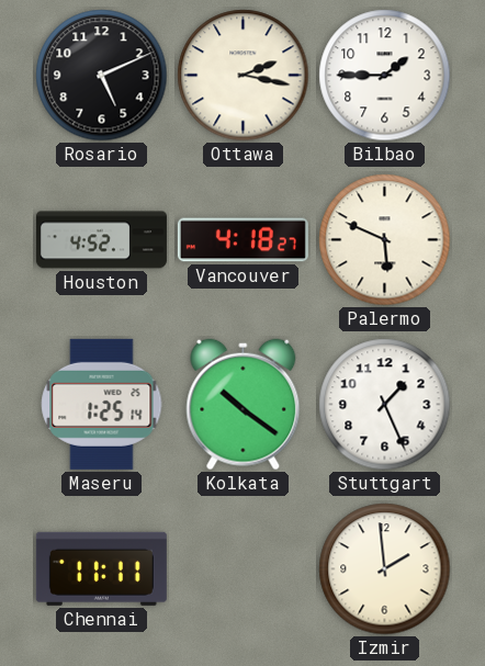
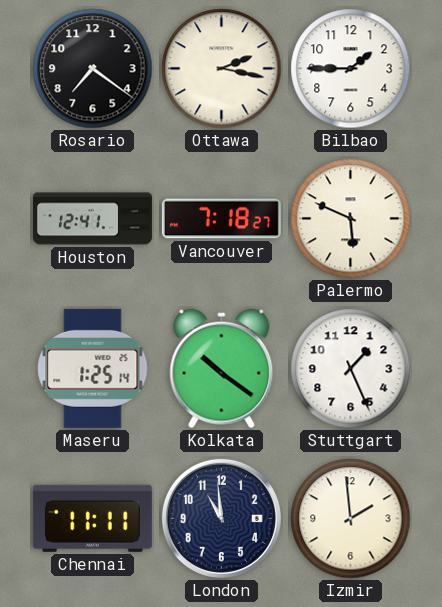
Rosario: 5:11 -> 7:21 (93, 69)
Houston: 4:52 -> 12:41 (92, 219)
Vancouver: 4:18 -> 7:18 (221, 219)
London: none -> 10:59 (221, 518)
